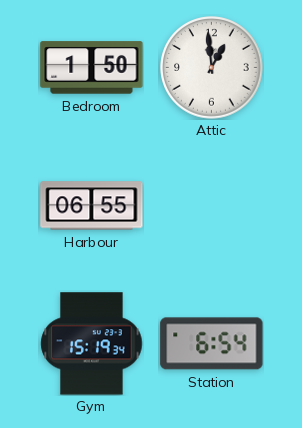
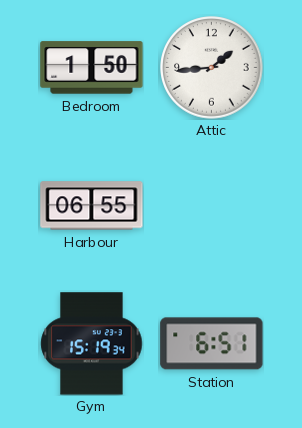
Attic: 12:59 -> 1:44 (212, 68)
Station: 6:54 -> 6:51 (212, 344)
